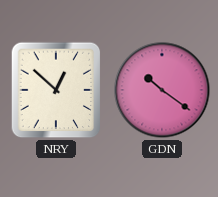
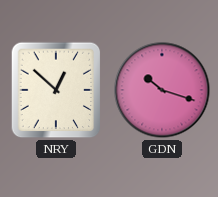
GDN: 10:21 -> 10:18 (162, 90)
